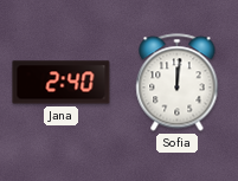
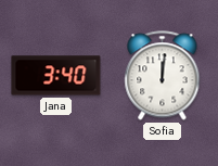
Jana: 2:40 -> 3:40 (56, 76)
